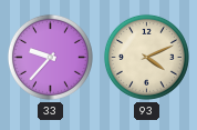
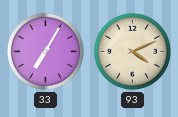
33: 9:37 -> 7:05 (45, 51)
